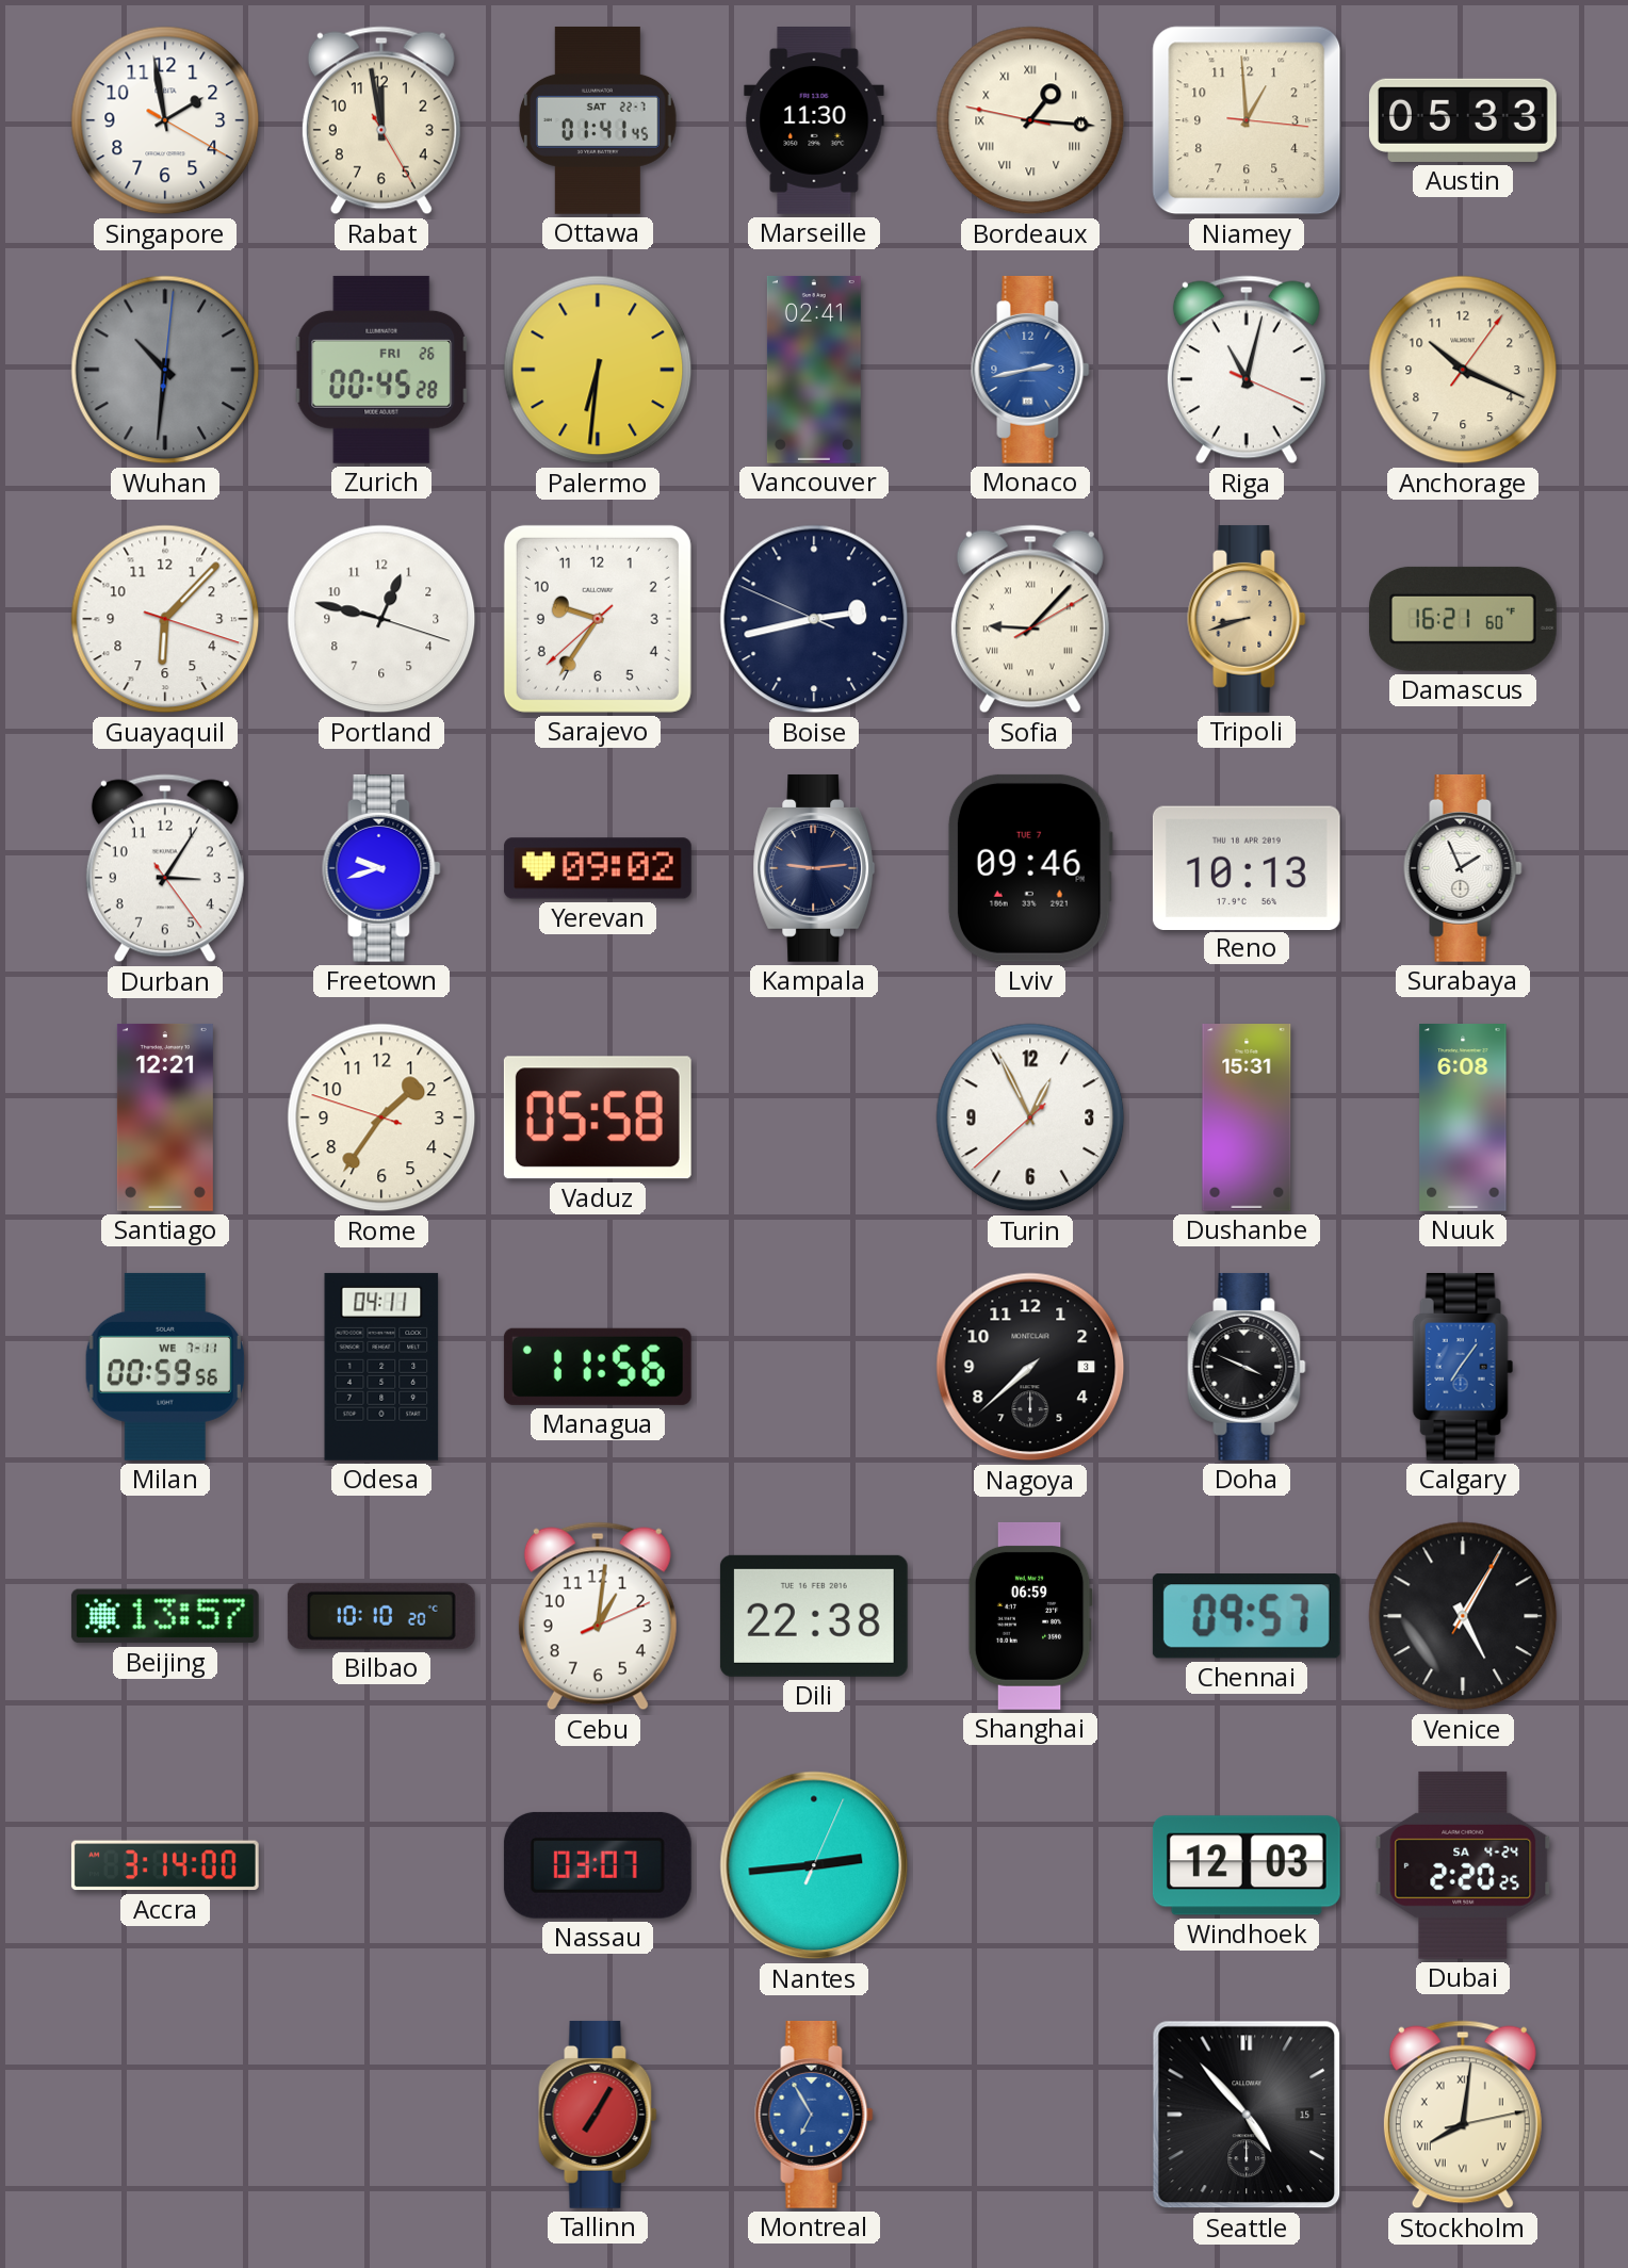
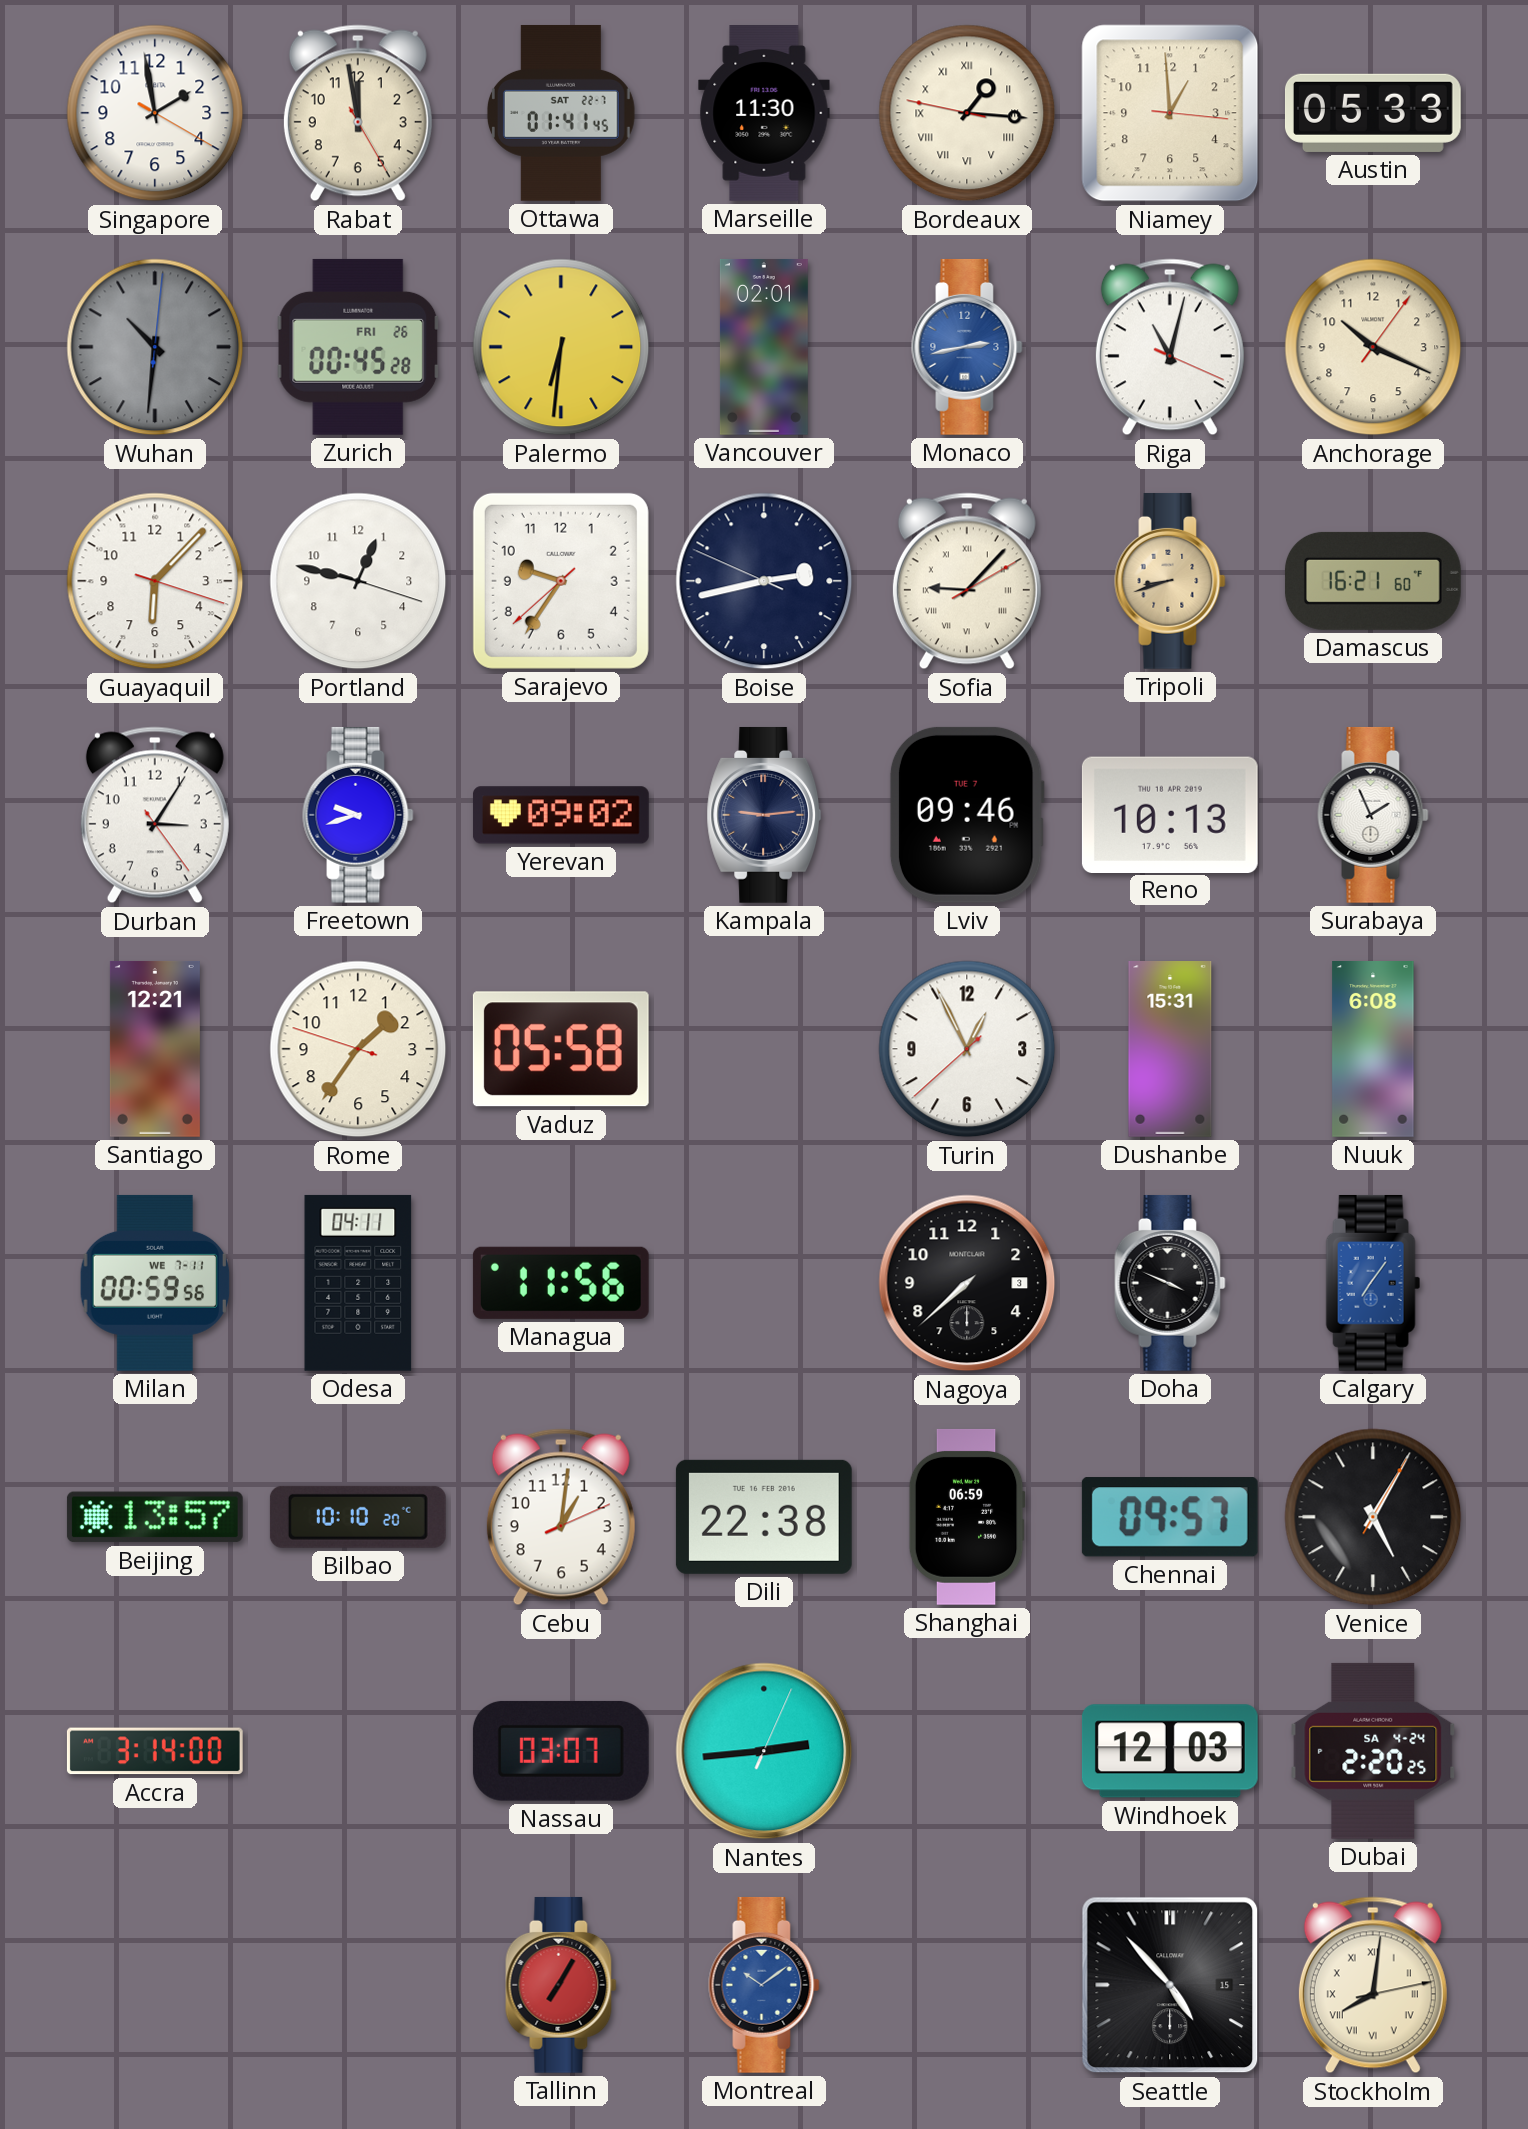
Vancouver: 02:41 -> 02:01 (764, 347)
Montreal: 6:55 -> 10:09 (764, 1985)
